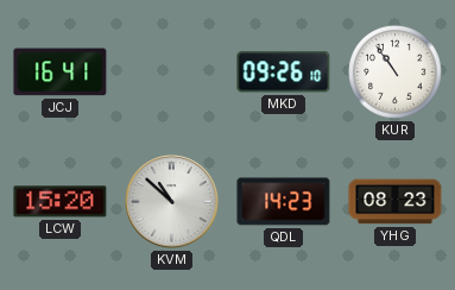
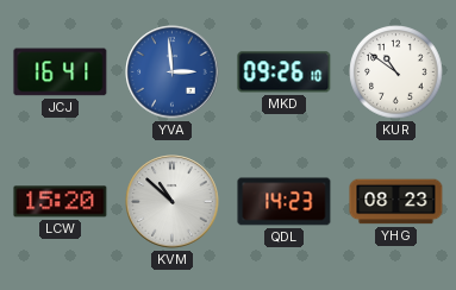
YVA: none -> 2:59 (173, 72)
KUR: 10:54 -> 10:51 (396, 72)
